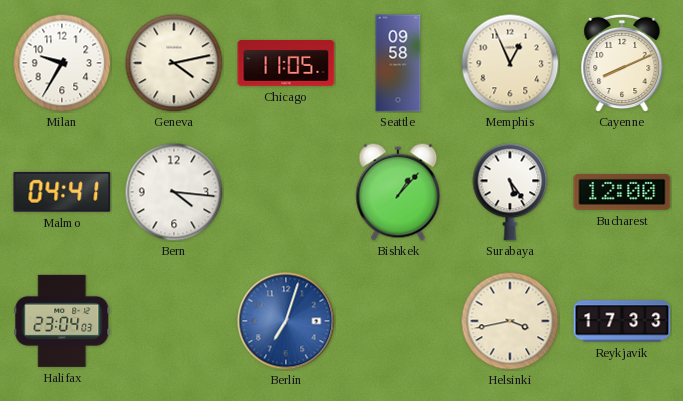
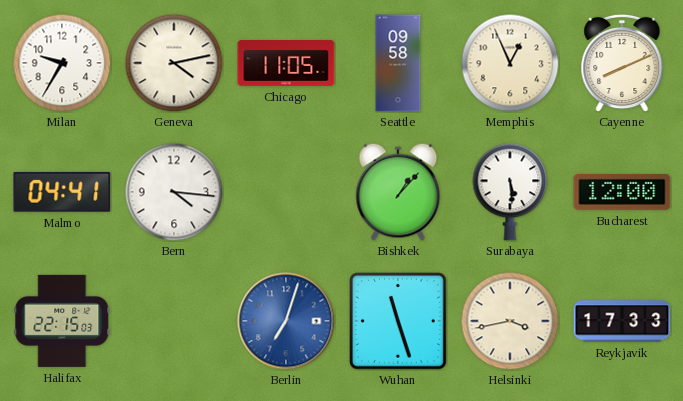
Surabaya: 5:24 -> 5:29 (510, 192)
Halifax: 23:04 -> 22:15 (62, 321)
Wuhan: none -> 11:27 (398, 321)
